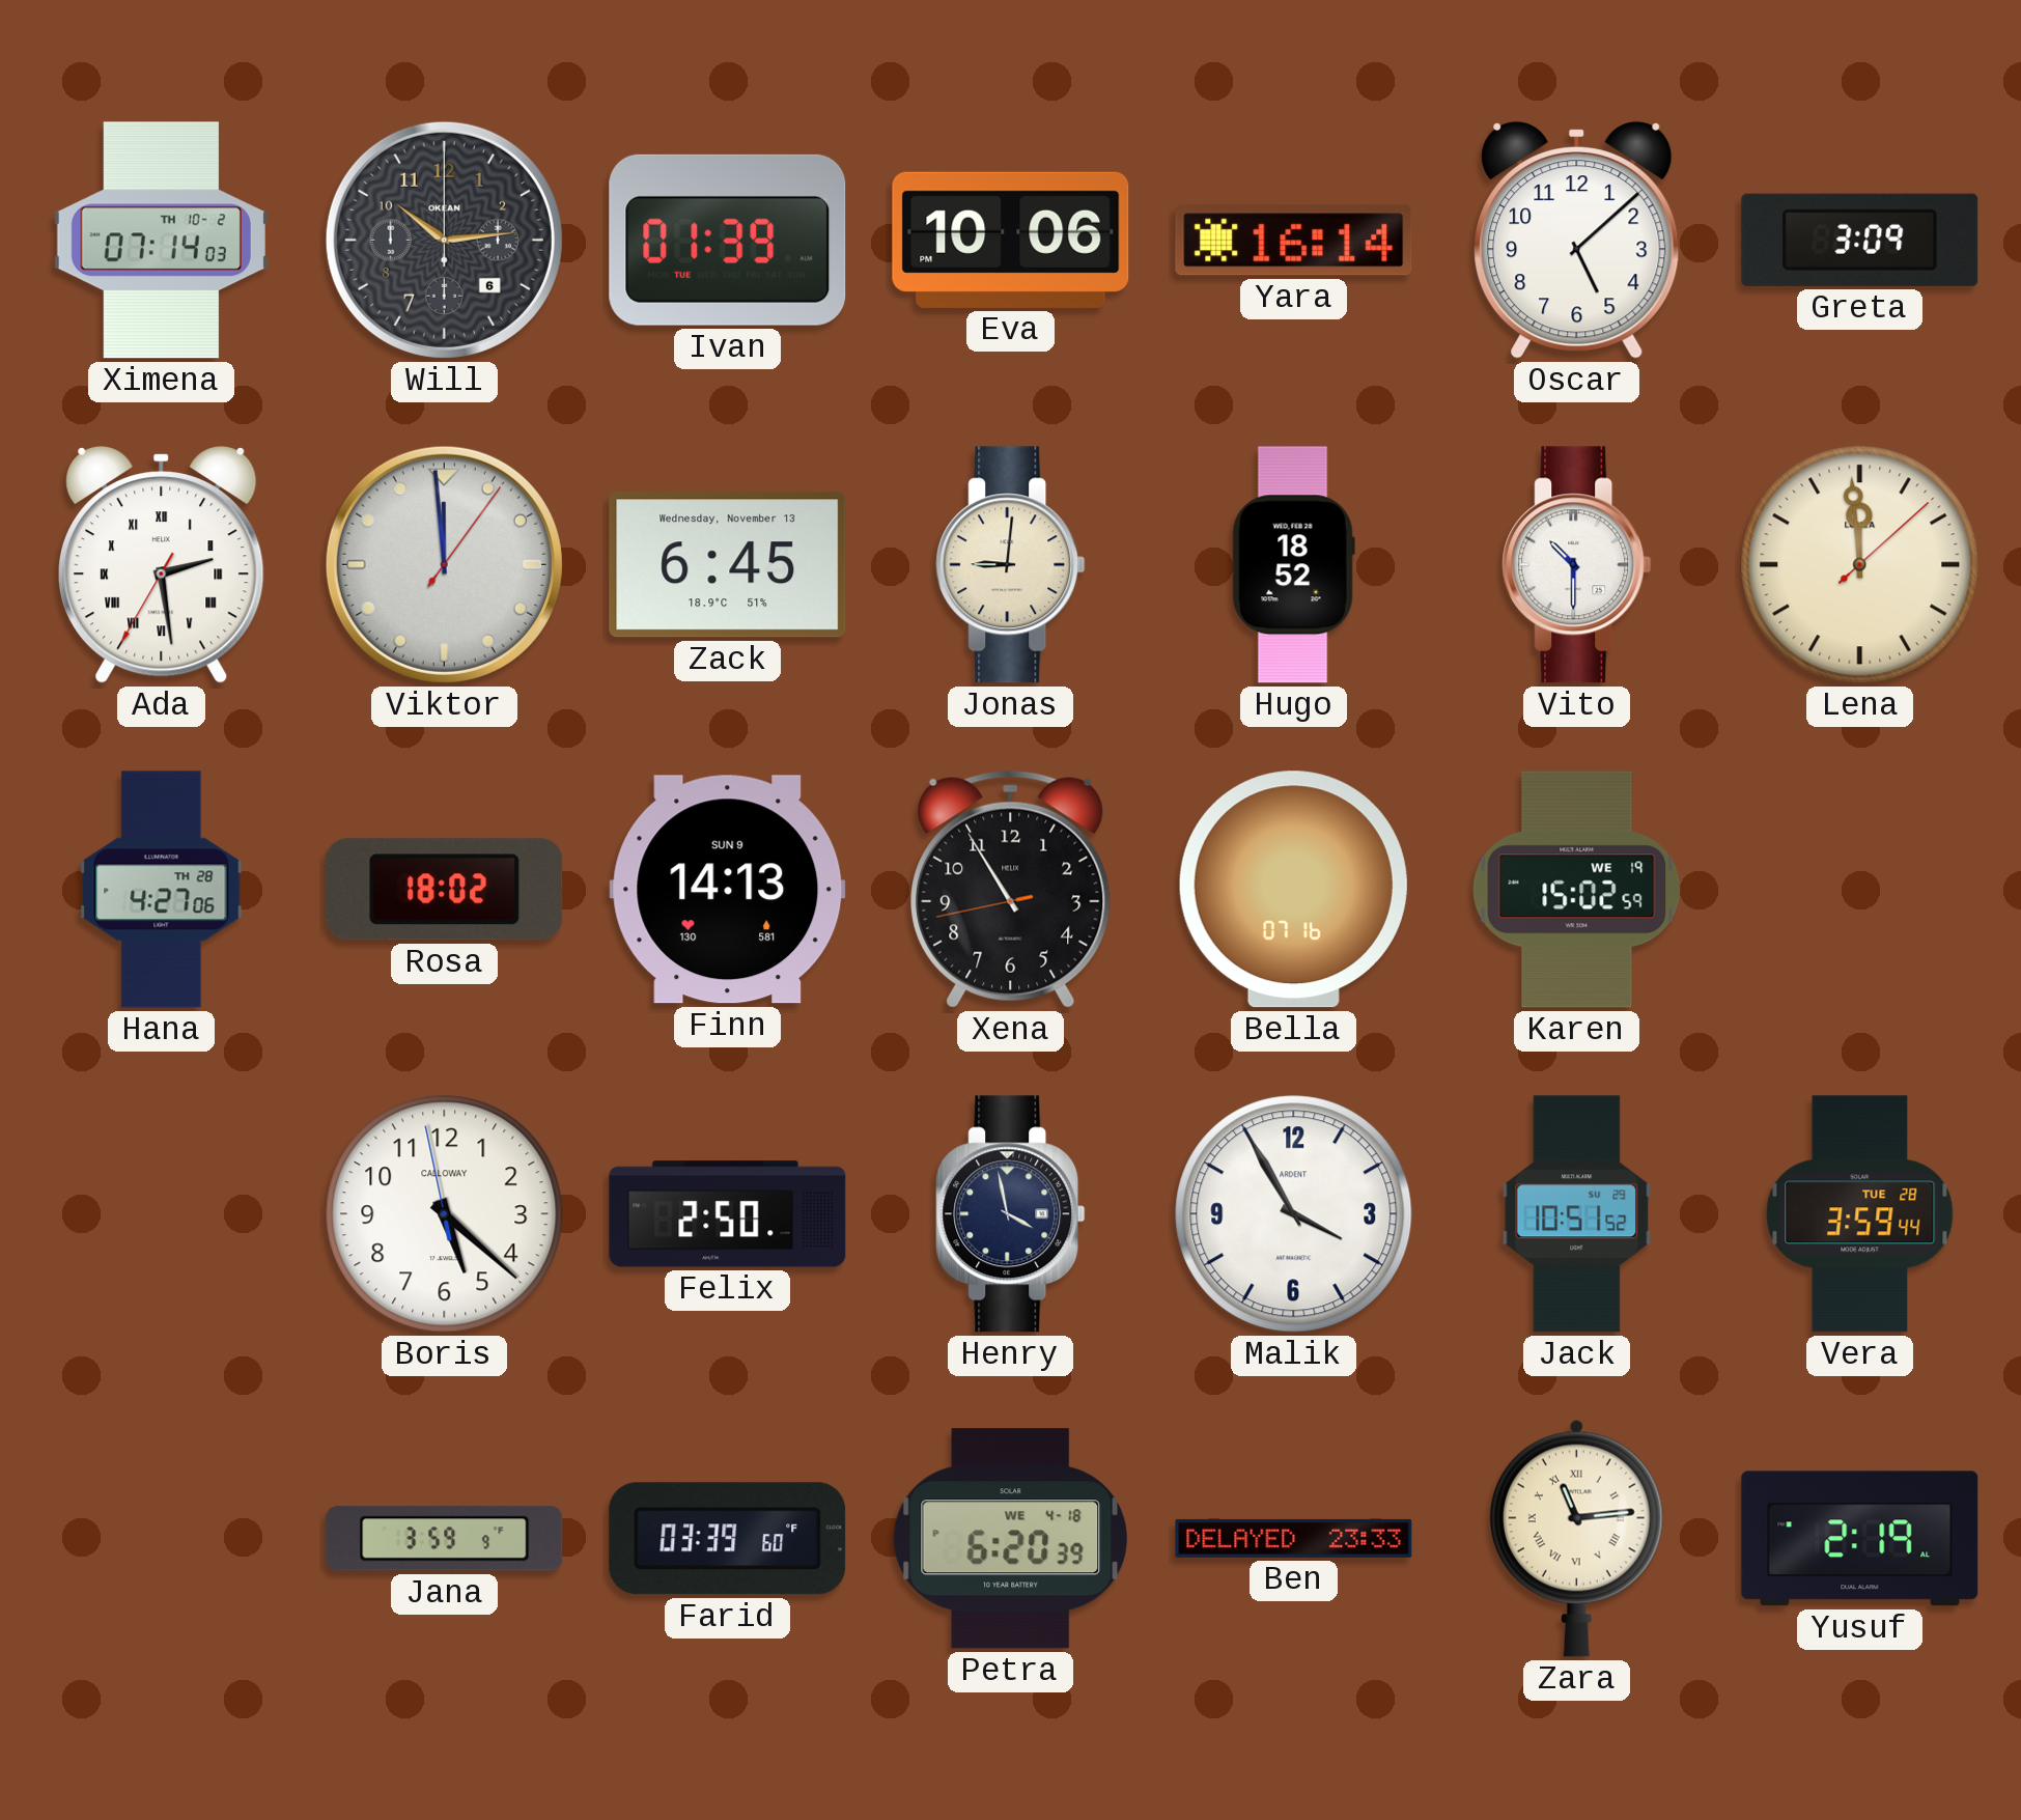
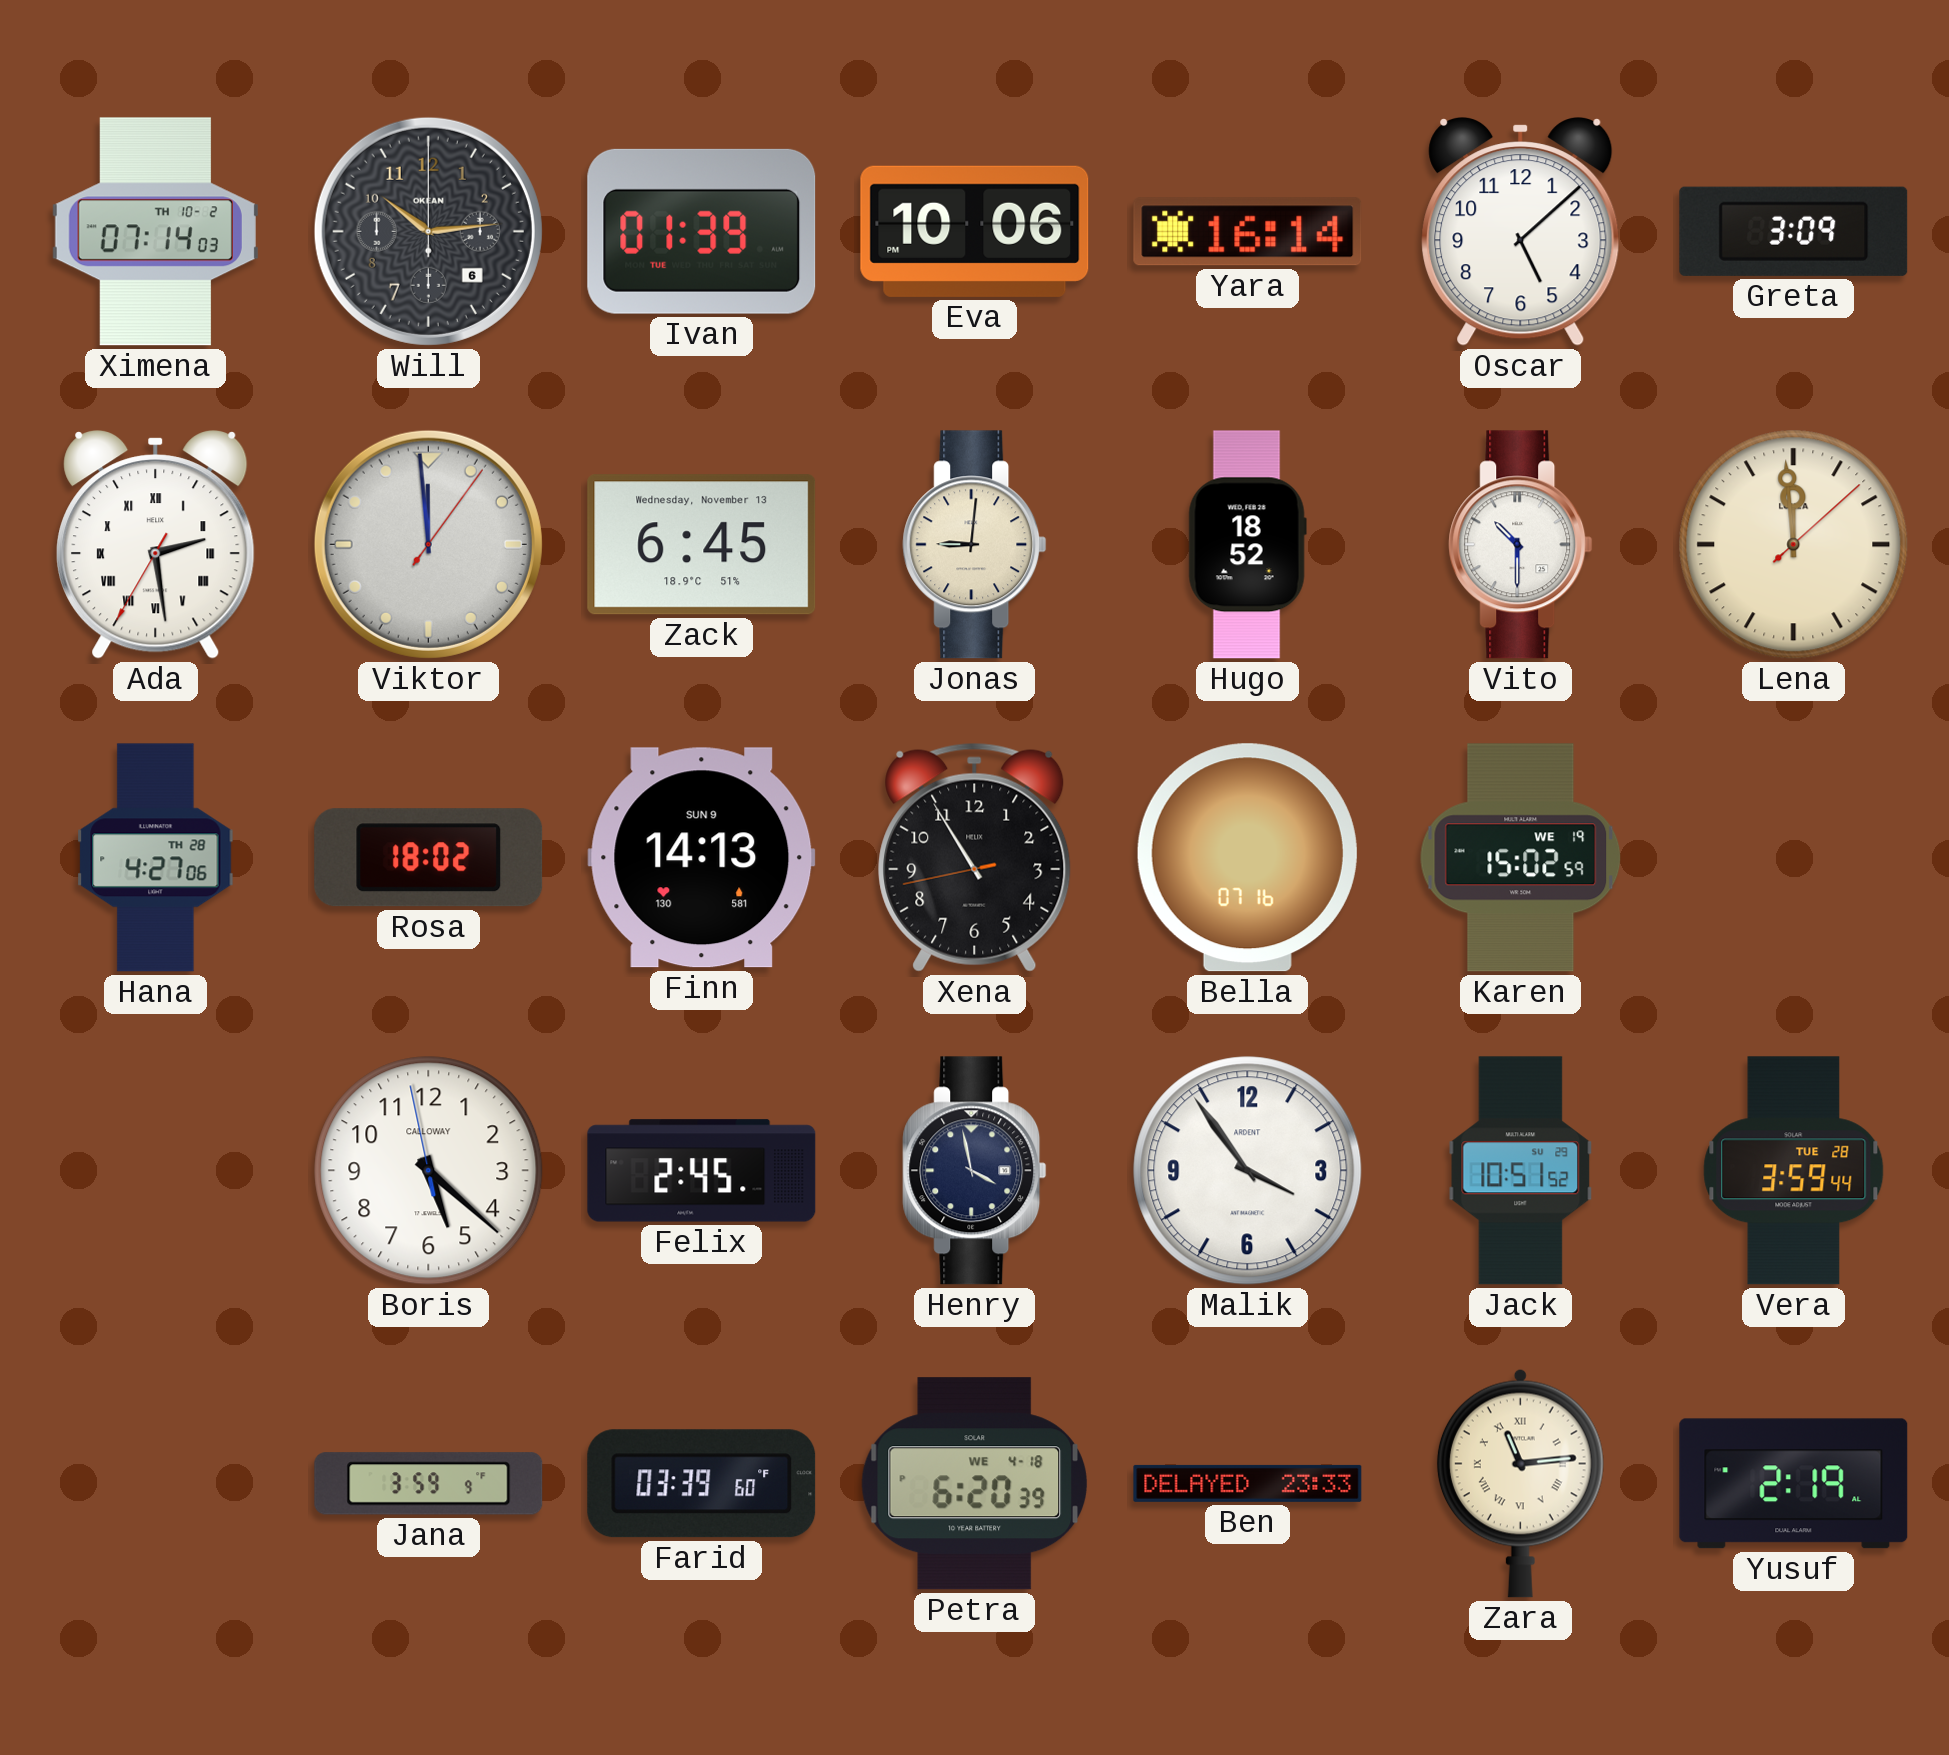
Felix: 2:50 -> 2:45 (702, 1171)
Malik: 3:55 -> 3:54 (1248, 1171)
